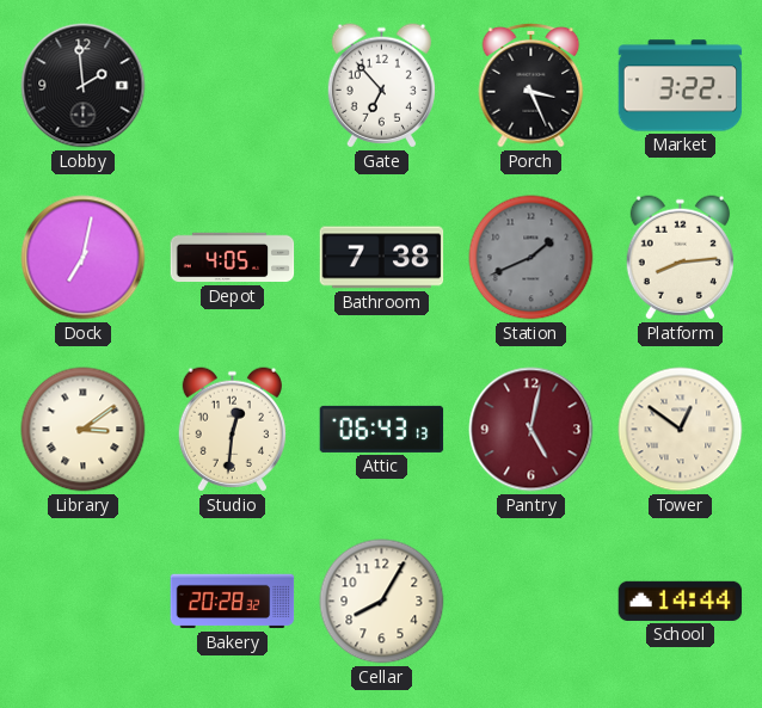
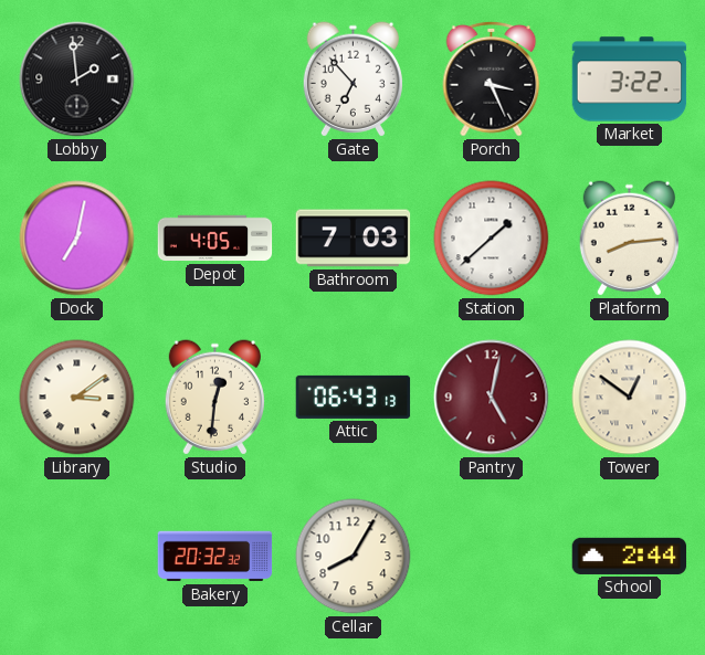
Bathroom: 7:38 -> 7:03 (354, 239)
Station: 1:41 -> 1:38 (492, 239)
Station dial: grey -> white (492, 239)
Bakery: 20:28 -> 20:32 (215, 557)
School: 14:44 -> 2:44 (630, 556)
